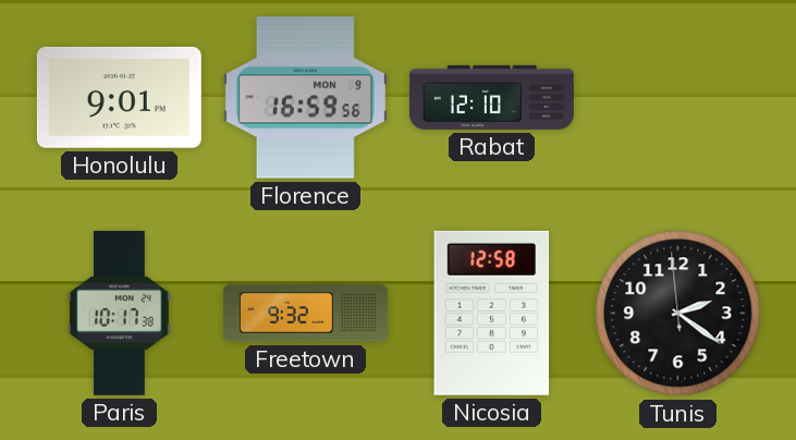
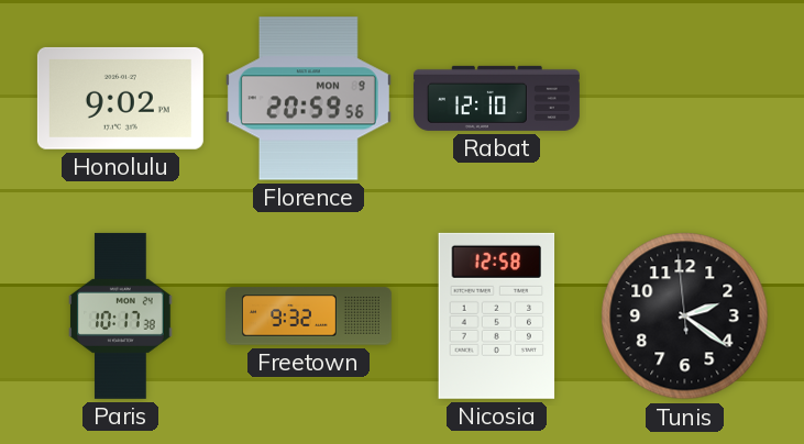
Honolulu: 9:01 -> 9:02 (120, 98)
Florence: 16:59 -> 20:59 (308, 99)
